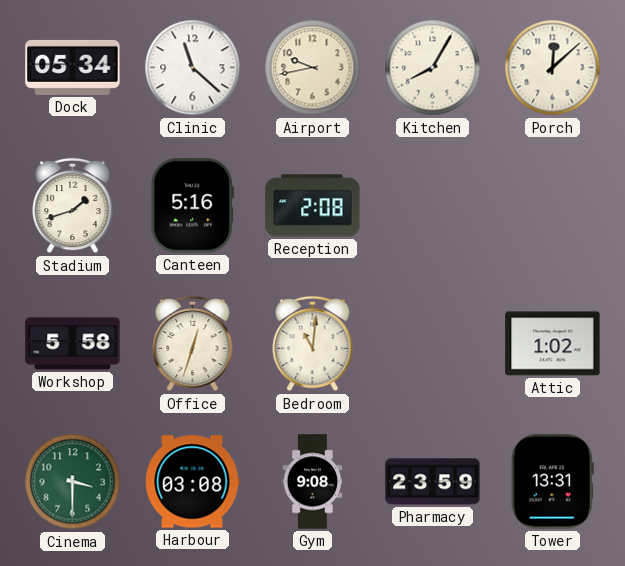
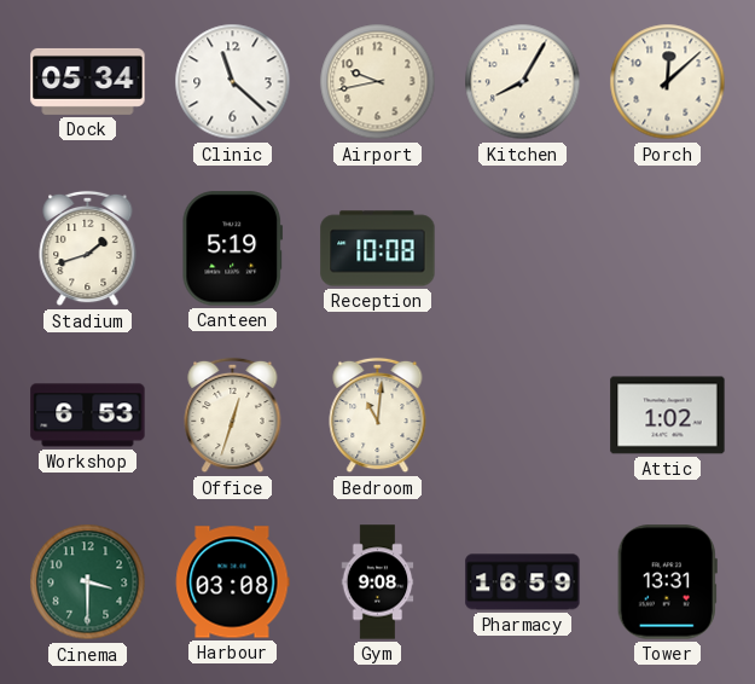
Canteen: 5:16 -> 5:19 (233, 249)
Reception: 2:08 -> 10:08 (378, 249)
Workshop: 5:58 -> 6:53 (88, 416)
Pharmacy: 23:59 -> 16:59 (523, 582)
